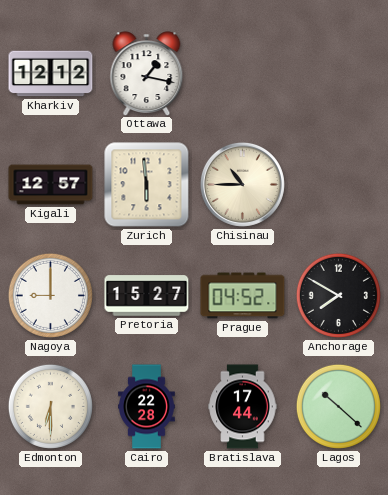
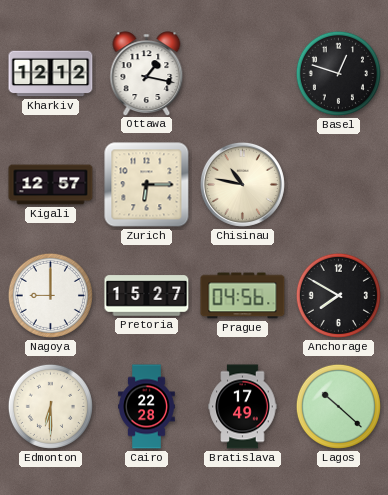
Basel: none -> 12:48 (338, 73)
Zurich: 5:59 -> 6:15 (147, 185)
Chisinau: 10:45 -> 10:47 (242, 184)
Prague: 04:52 -> 04:56 (243, 296)
Bratislava: 17:44 -> 17:49 (243, 407)
